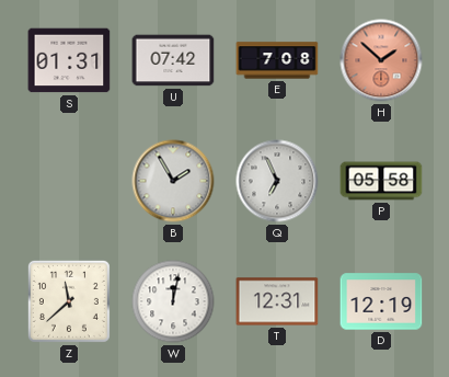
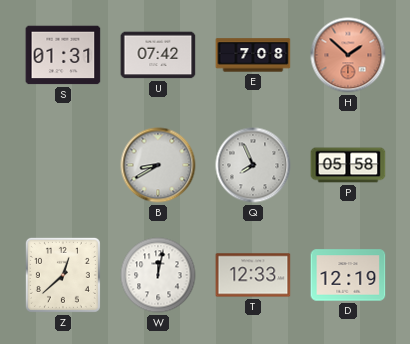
B: 1:55 -> 8:40 (158, 165)
Q: 6:56 -> 7:56 (253, 165)
Z: 11:38 -> 12:38 (63, 275)
T: 12:31 -> 12:33 (253, 275)
